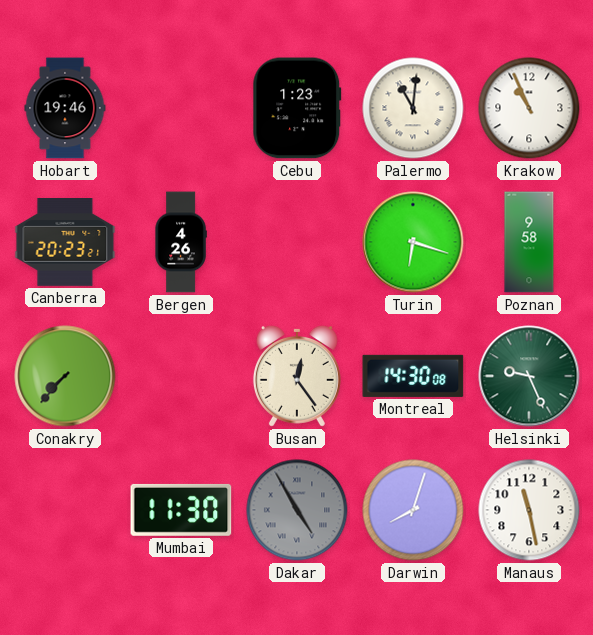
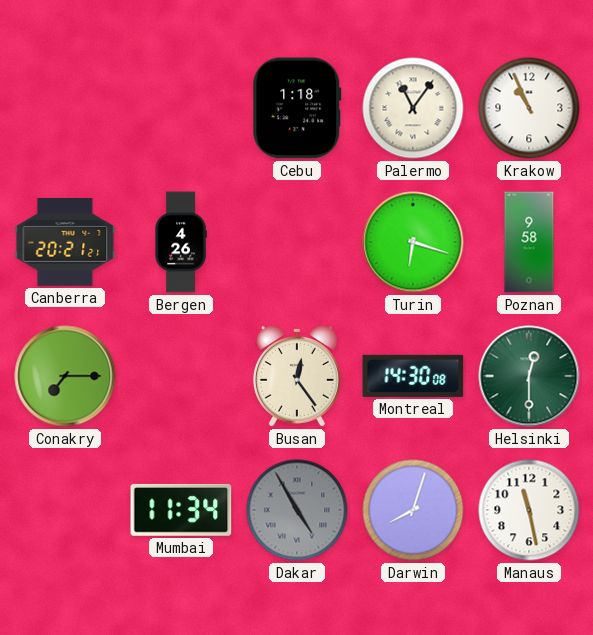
Hobart: 19:46 -> none (65, 108)
Cebu: 1:23 -> 1:18 (297, 108)
Palermo: 11:01 -> 11:06 (413, 108)
Canberra: 20:23 -> 20:21 (65, 243)
Conakry: 7:37 -> 7:15 (65, 376)
Helsinki: 9:26 -> 12:30 (529, 376)
Mumbai: 11:30 -> 11:34 (181, 510)
